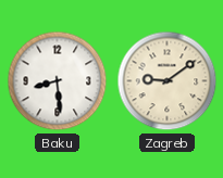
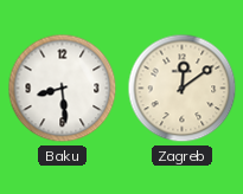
Zagreb: 9:09 -> 12:09 (183, 89)
